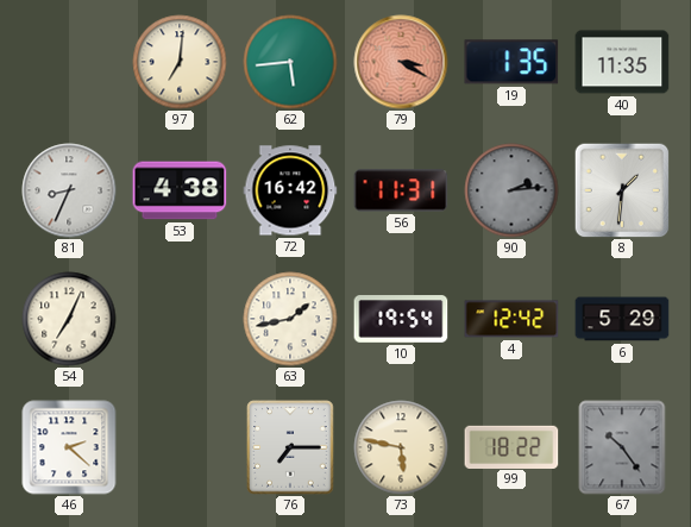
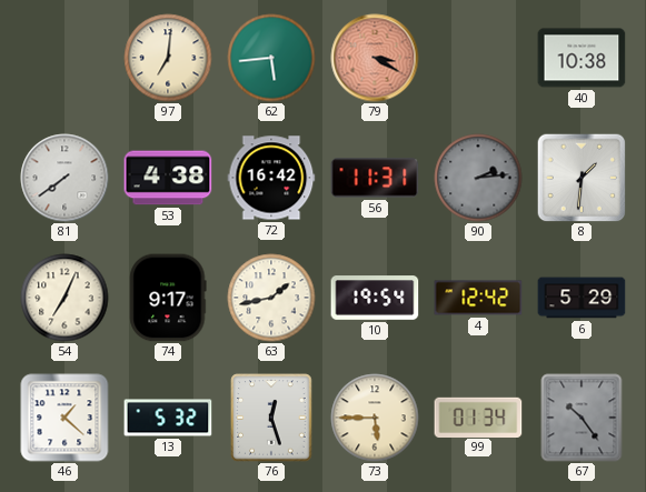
19: 1:35 -> none (511, 62)
40: 11:35 -> 10:38 (582, 58)
81: 8:34 -> 7:39 (64, 178)
74: none -> 9:17 (168, 298)
46: 2:22 -> 1:22 (64, 418)
13: none -> 5:32 (168, 418)
76: 7:15 -> 12:27 (271, 418)
73: 5:47 -> 5:45 (375, 418)
99: 18:22 -> 01:34 (478, 416)
